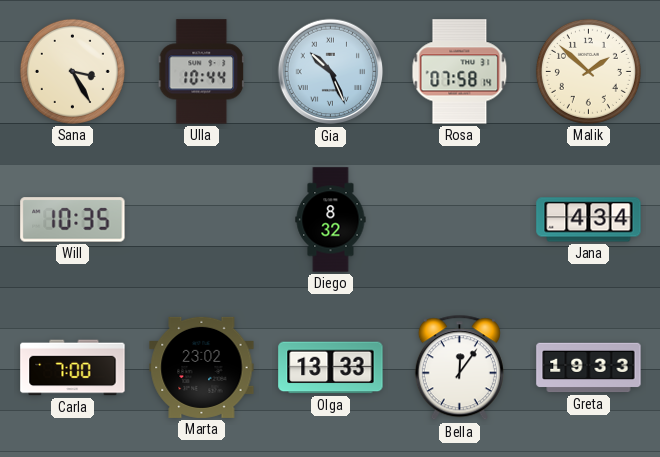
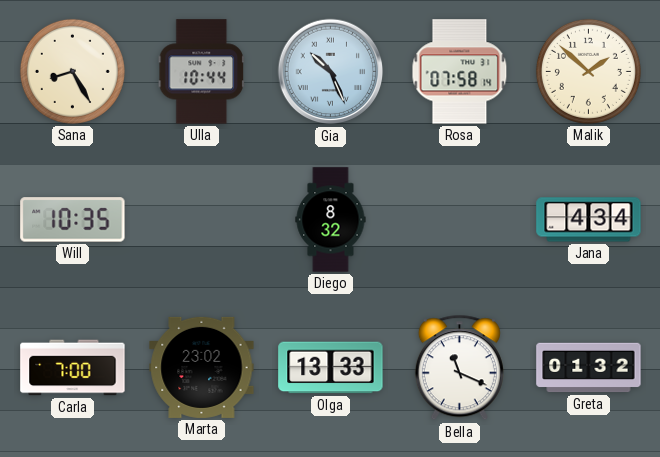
Sana: 3:25 -> 8:25 (72, 71)
Bella: 12:06 -> 11:19 (459, 368)
Greta: 19:33 -> 01:32 (589, 368)
